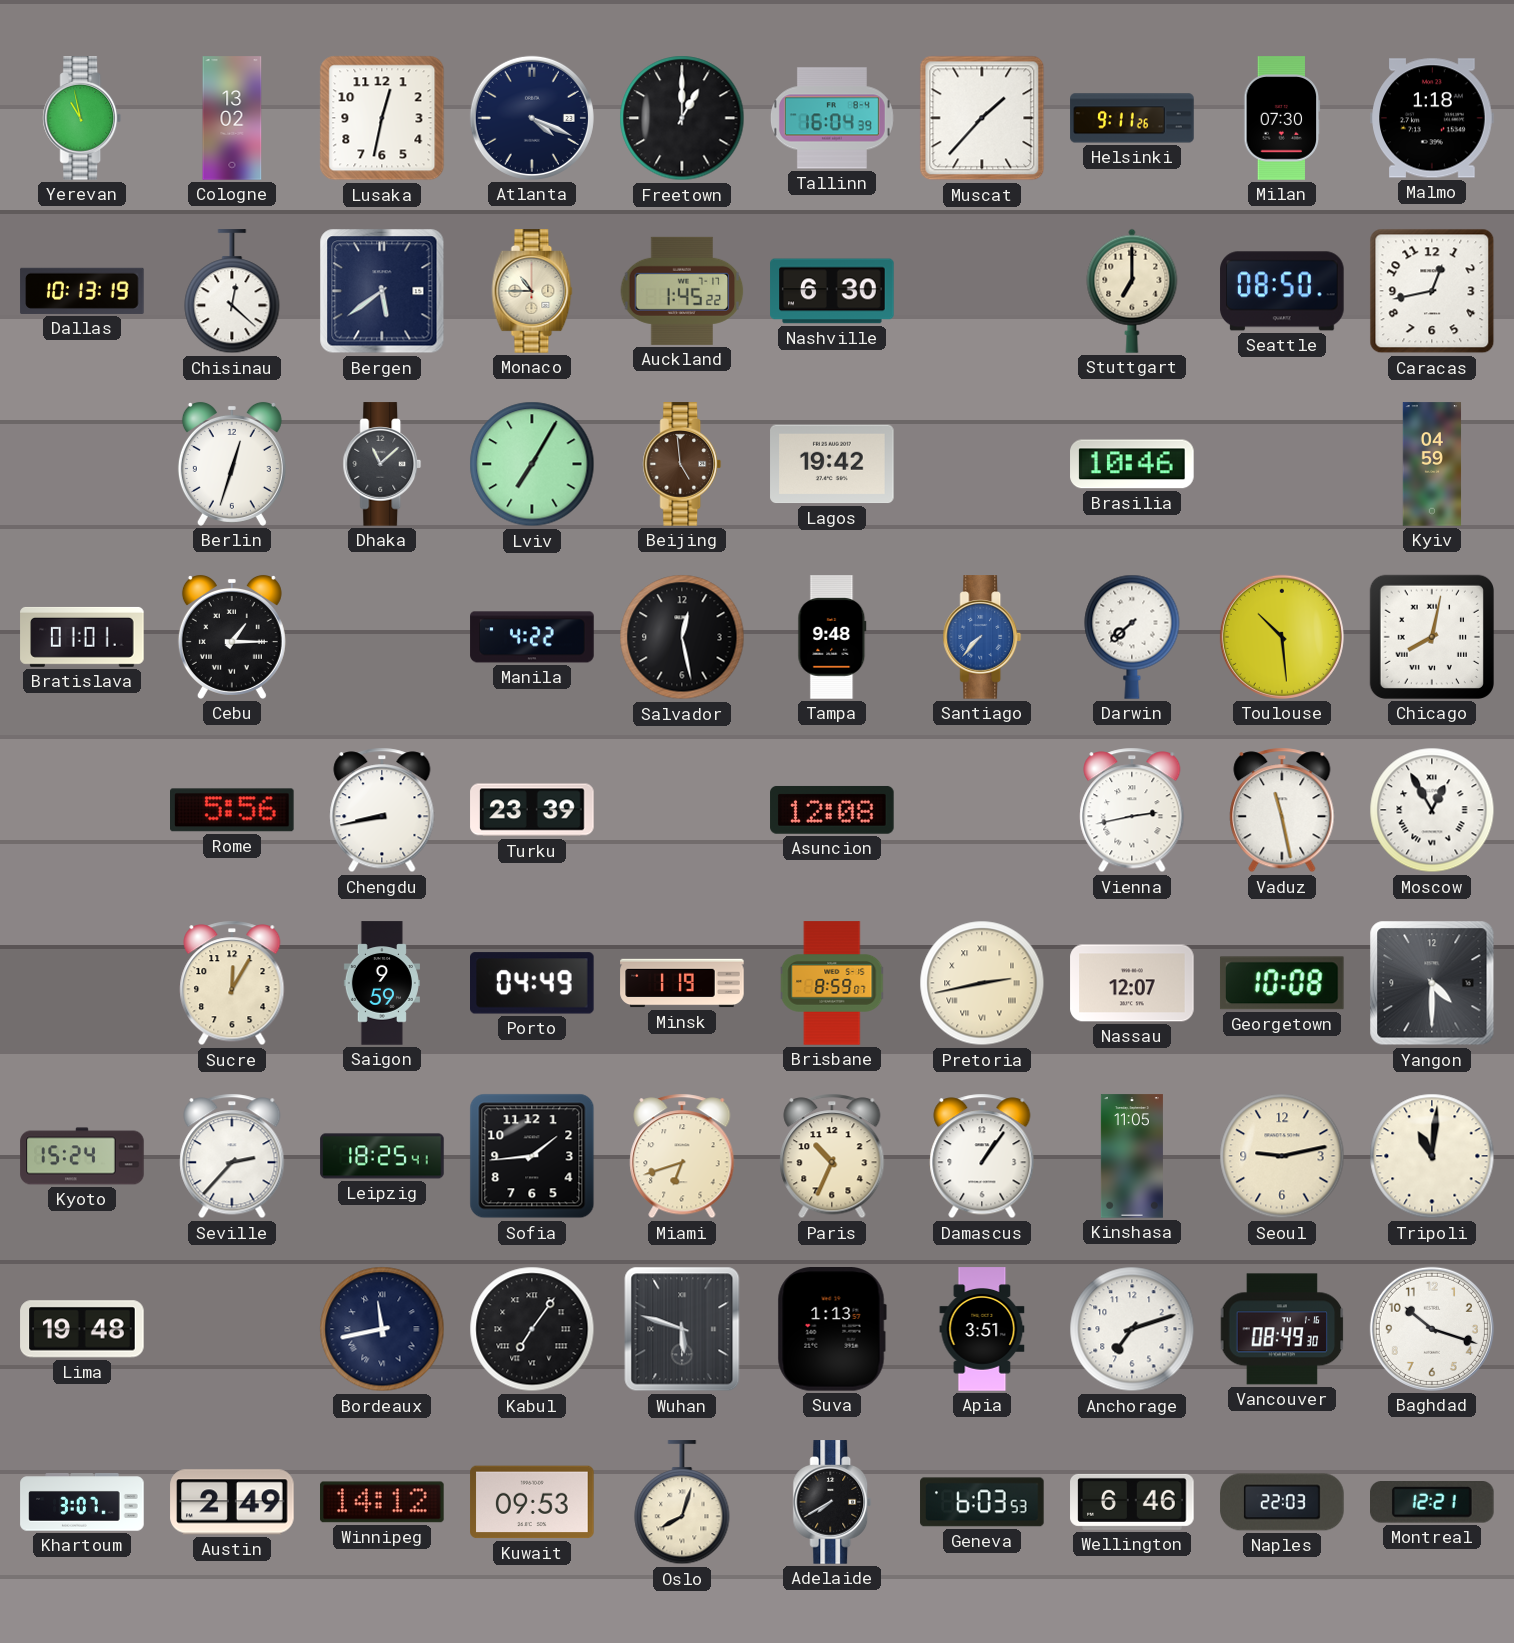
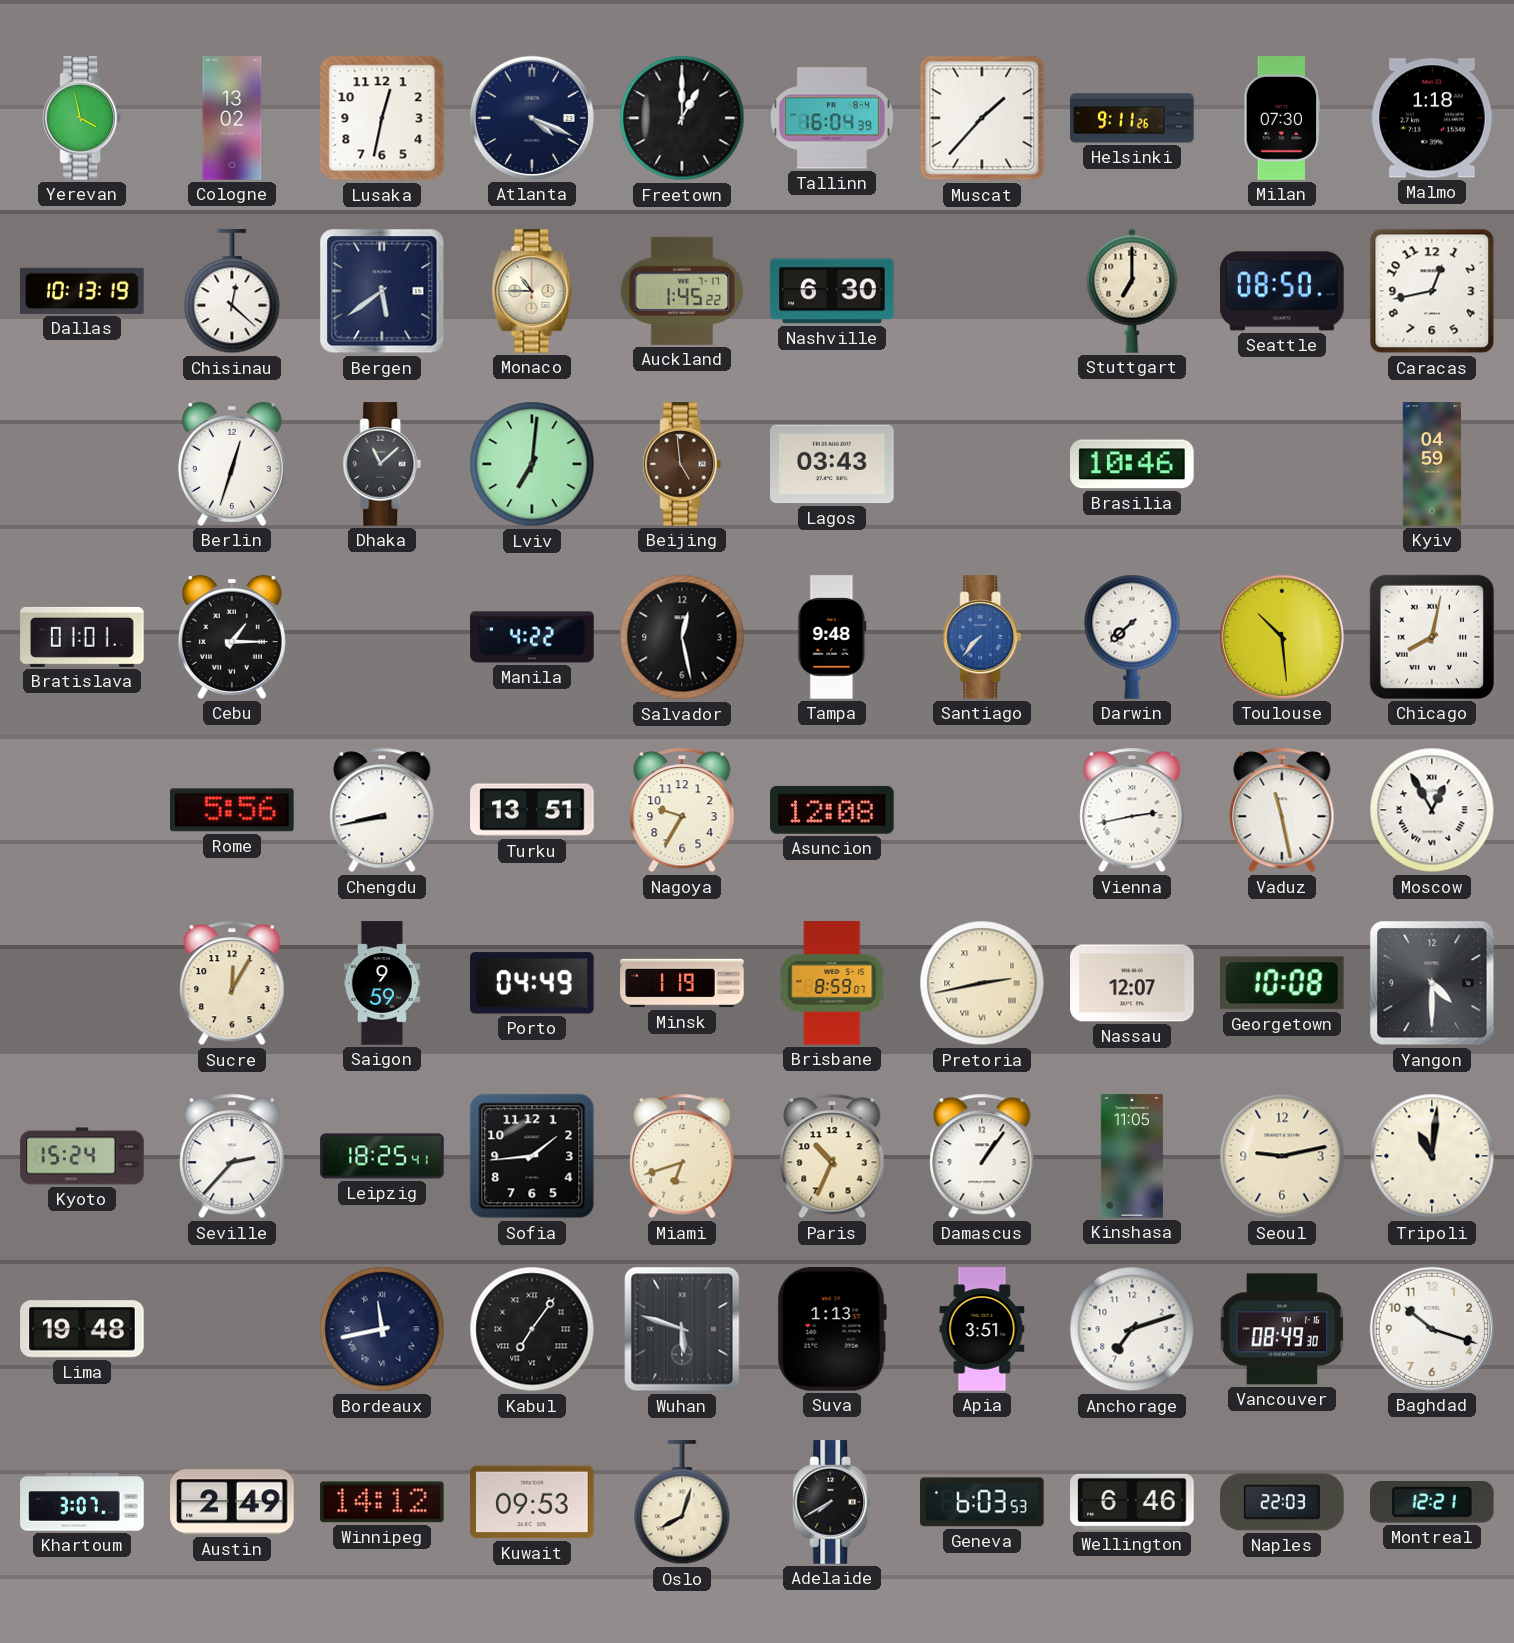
Yerevan: 10:58 -> 3:58 (82, 118)
Lviv: 7:05 -> 7:01 (532, 464)
Lagos: 19:42 -> 03:43 (832, 464)
Turku: 23:39 -> 13:51 (532, 810)
Nagoya: none -> 9:35 (682, 810)
